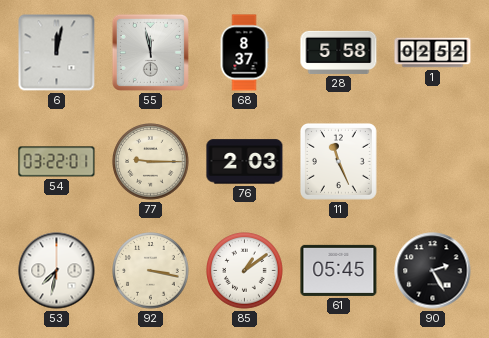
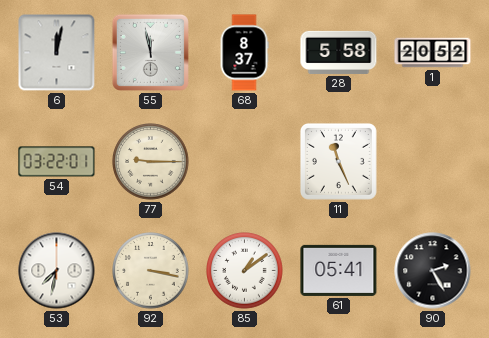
1: 02:52 -> 20:52 (433, 53)
76: 2:03 -> none (245, 162)
61: 05:45 -> 05:41 (339, 270)
